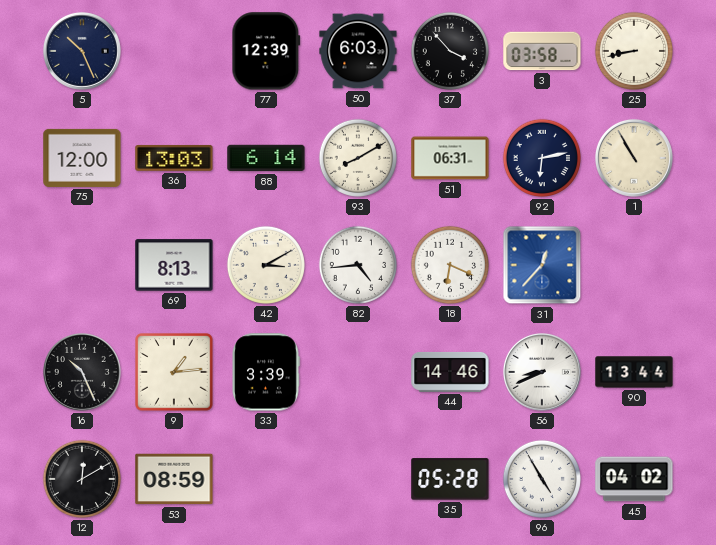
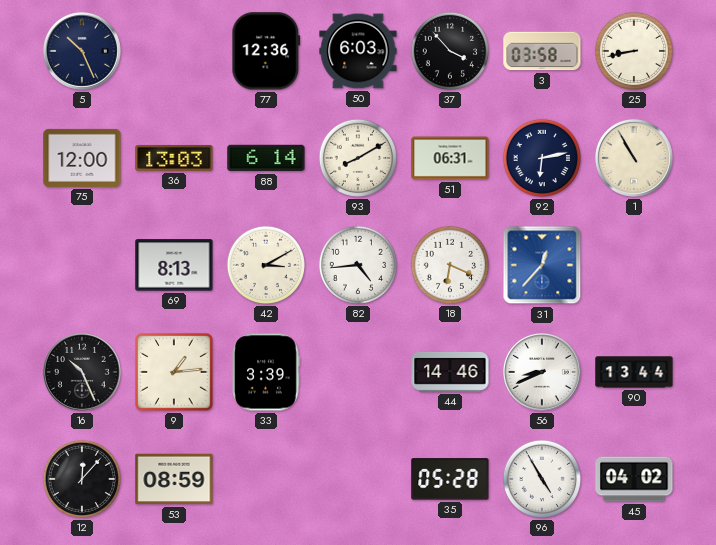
77: 12:39 -> 12:36 (266, 51)
12: 12:10 -> 12:07 (82, 479)
